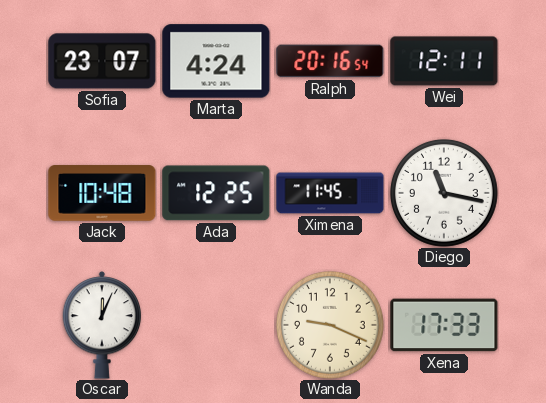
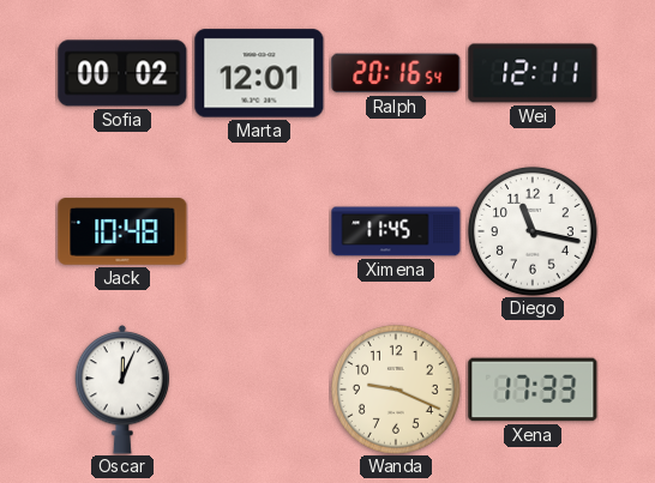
Sofia: 23:07 -> 00:02 (122, 73)
Marta: 4:24 -> 12:01 (259, 73)
Ada: 12:25 -> none (216, 193)
